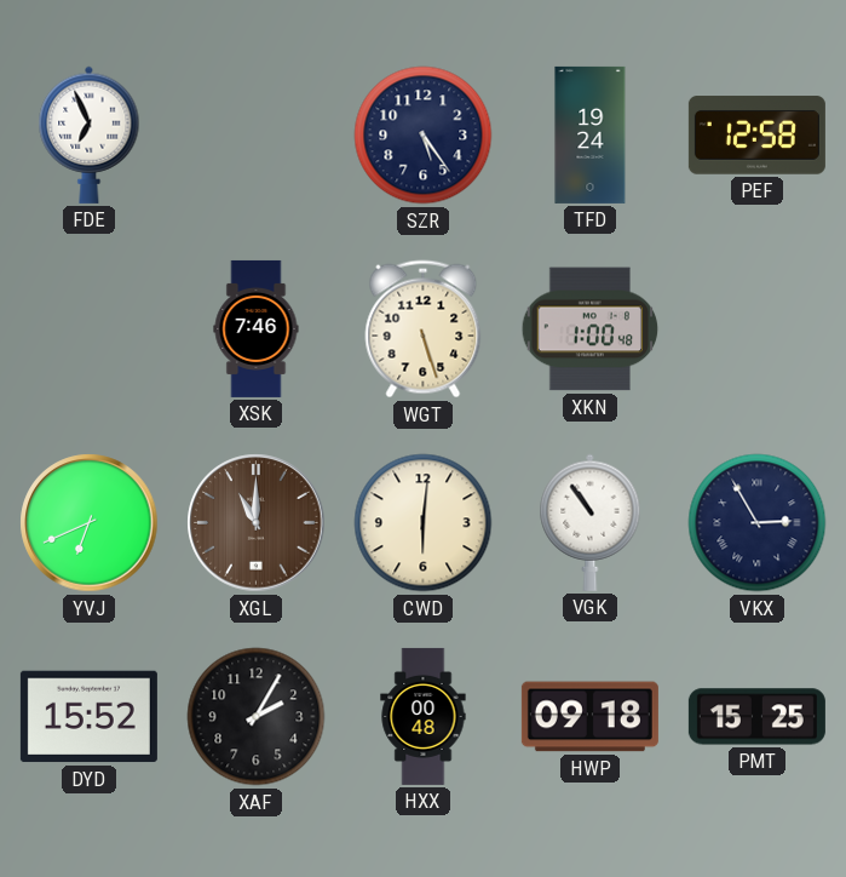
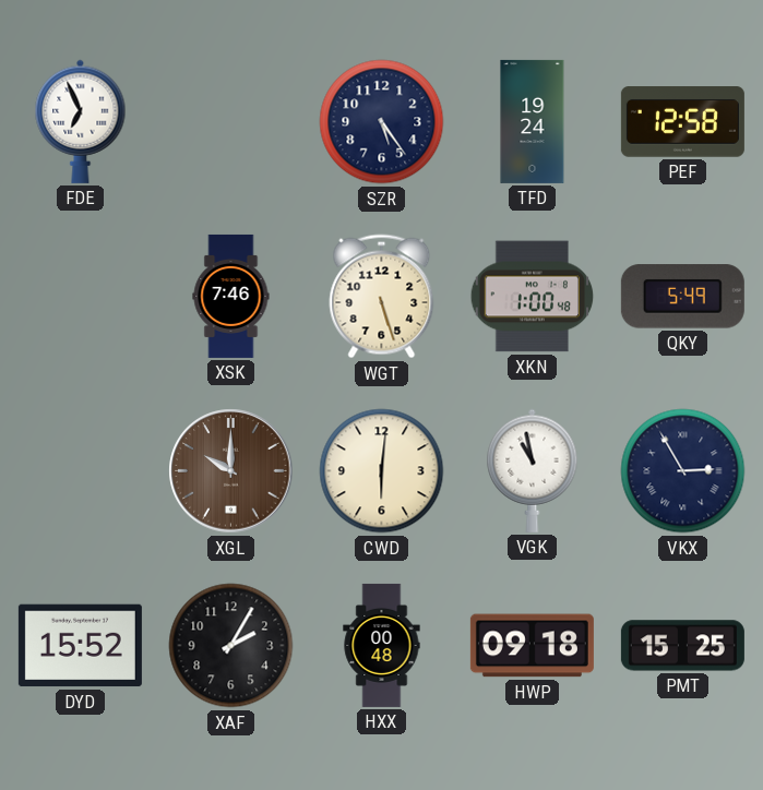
QKY: none -> 5:49 (682, 297)
YVJ: 6:41 -> none (90, 523)
XGL: 11:00 -> 10:00 (231, 471)
VGK: 10:54 -> 10:58 (533, 470)
